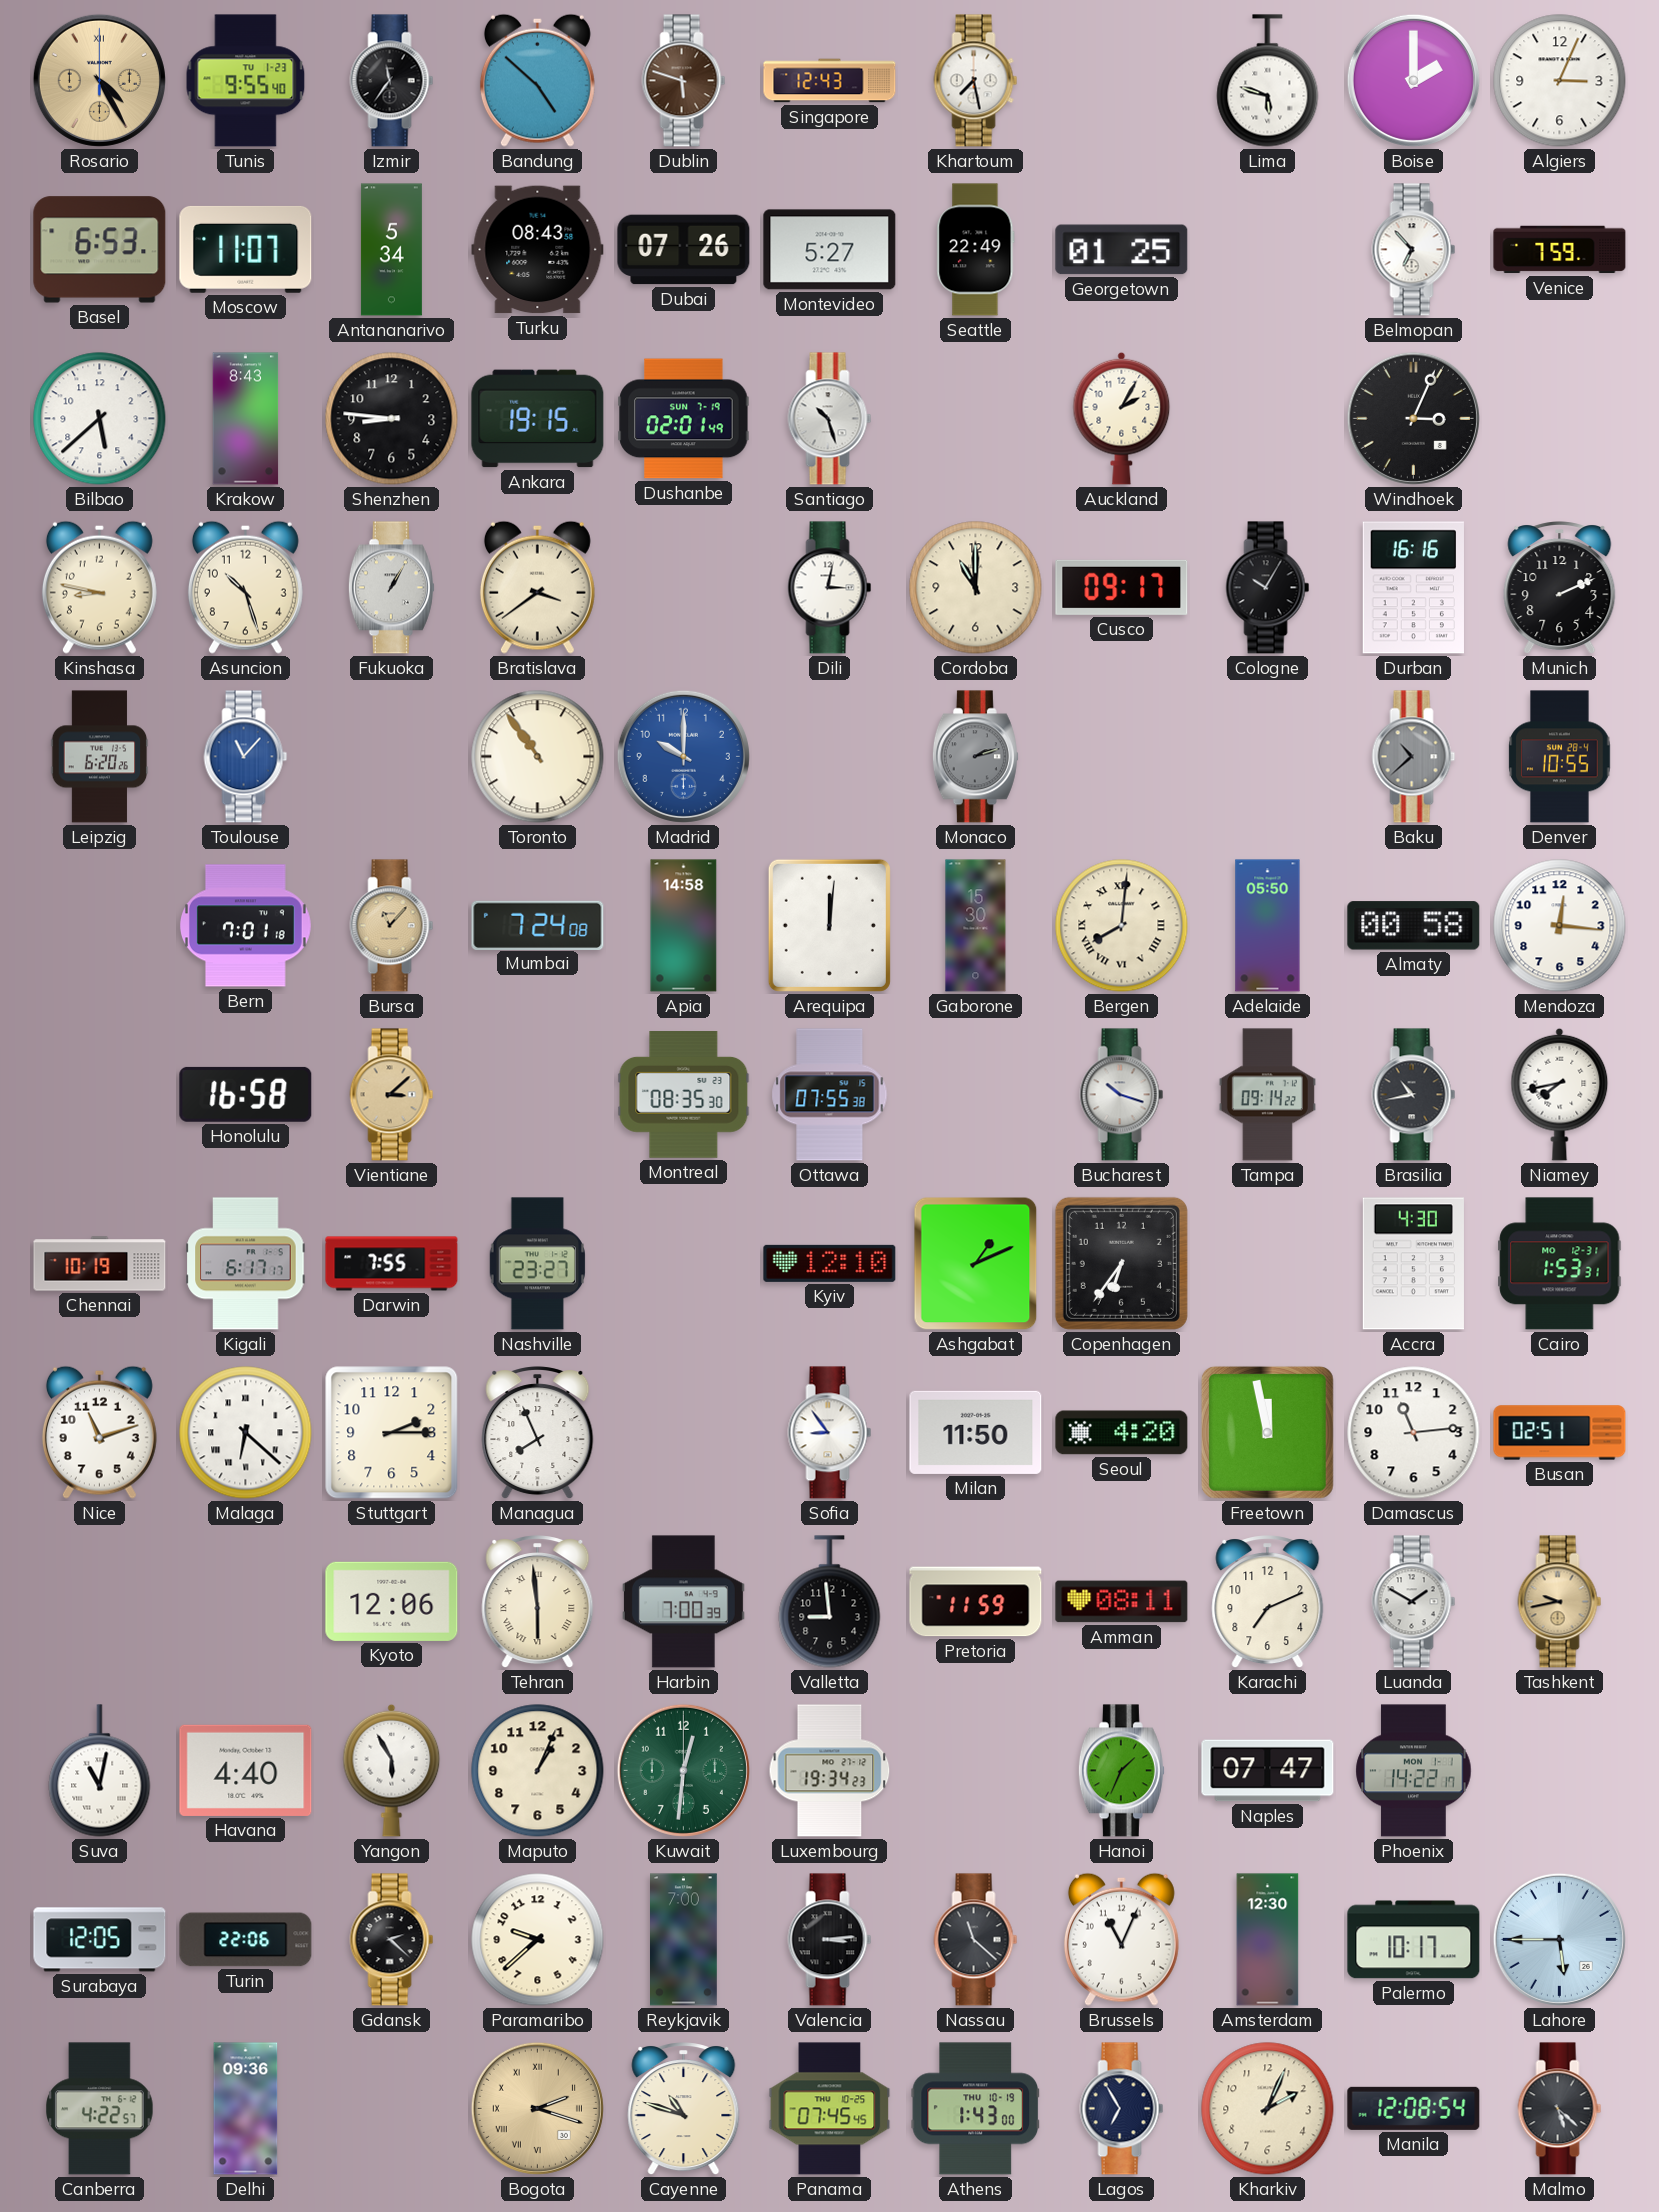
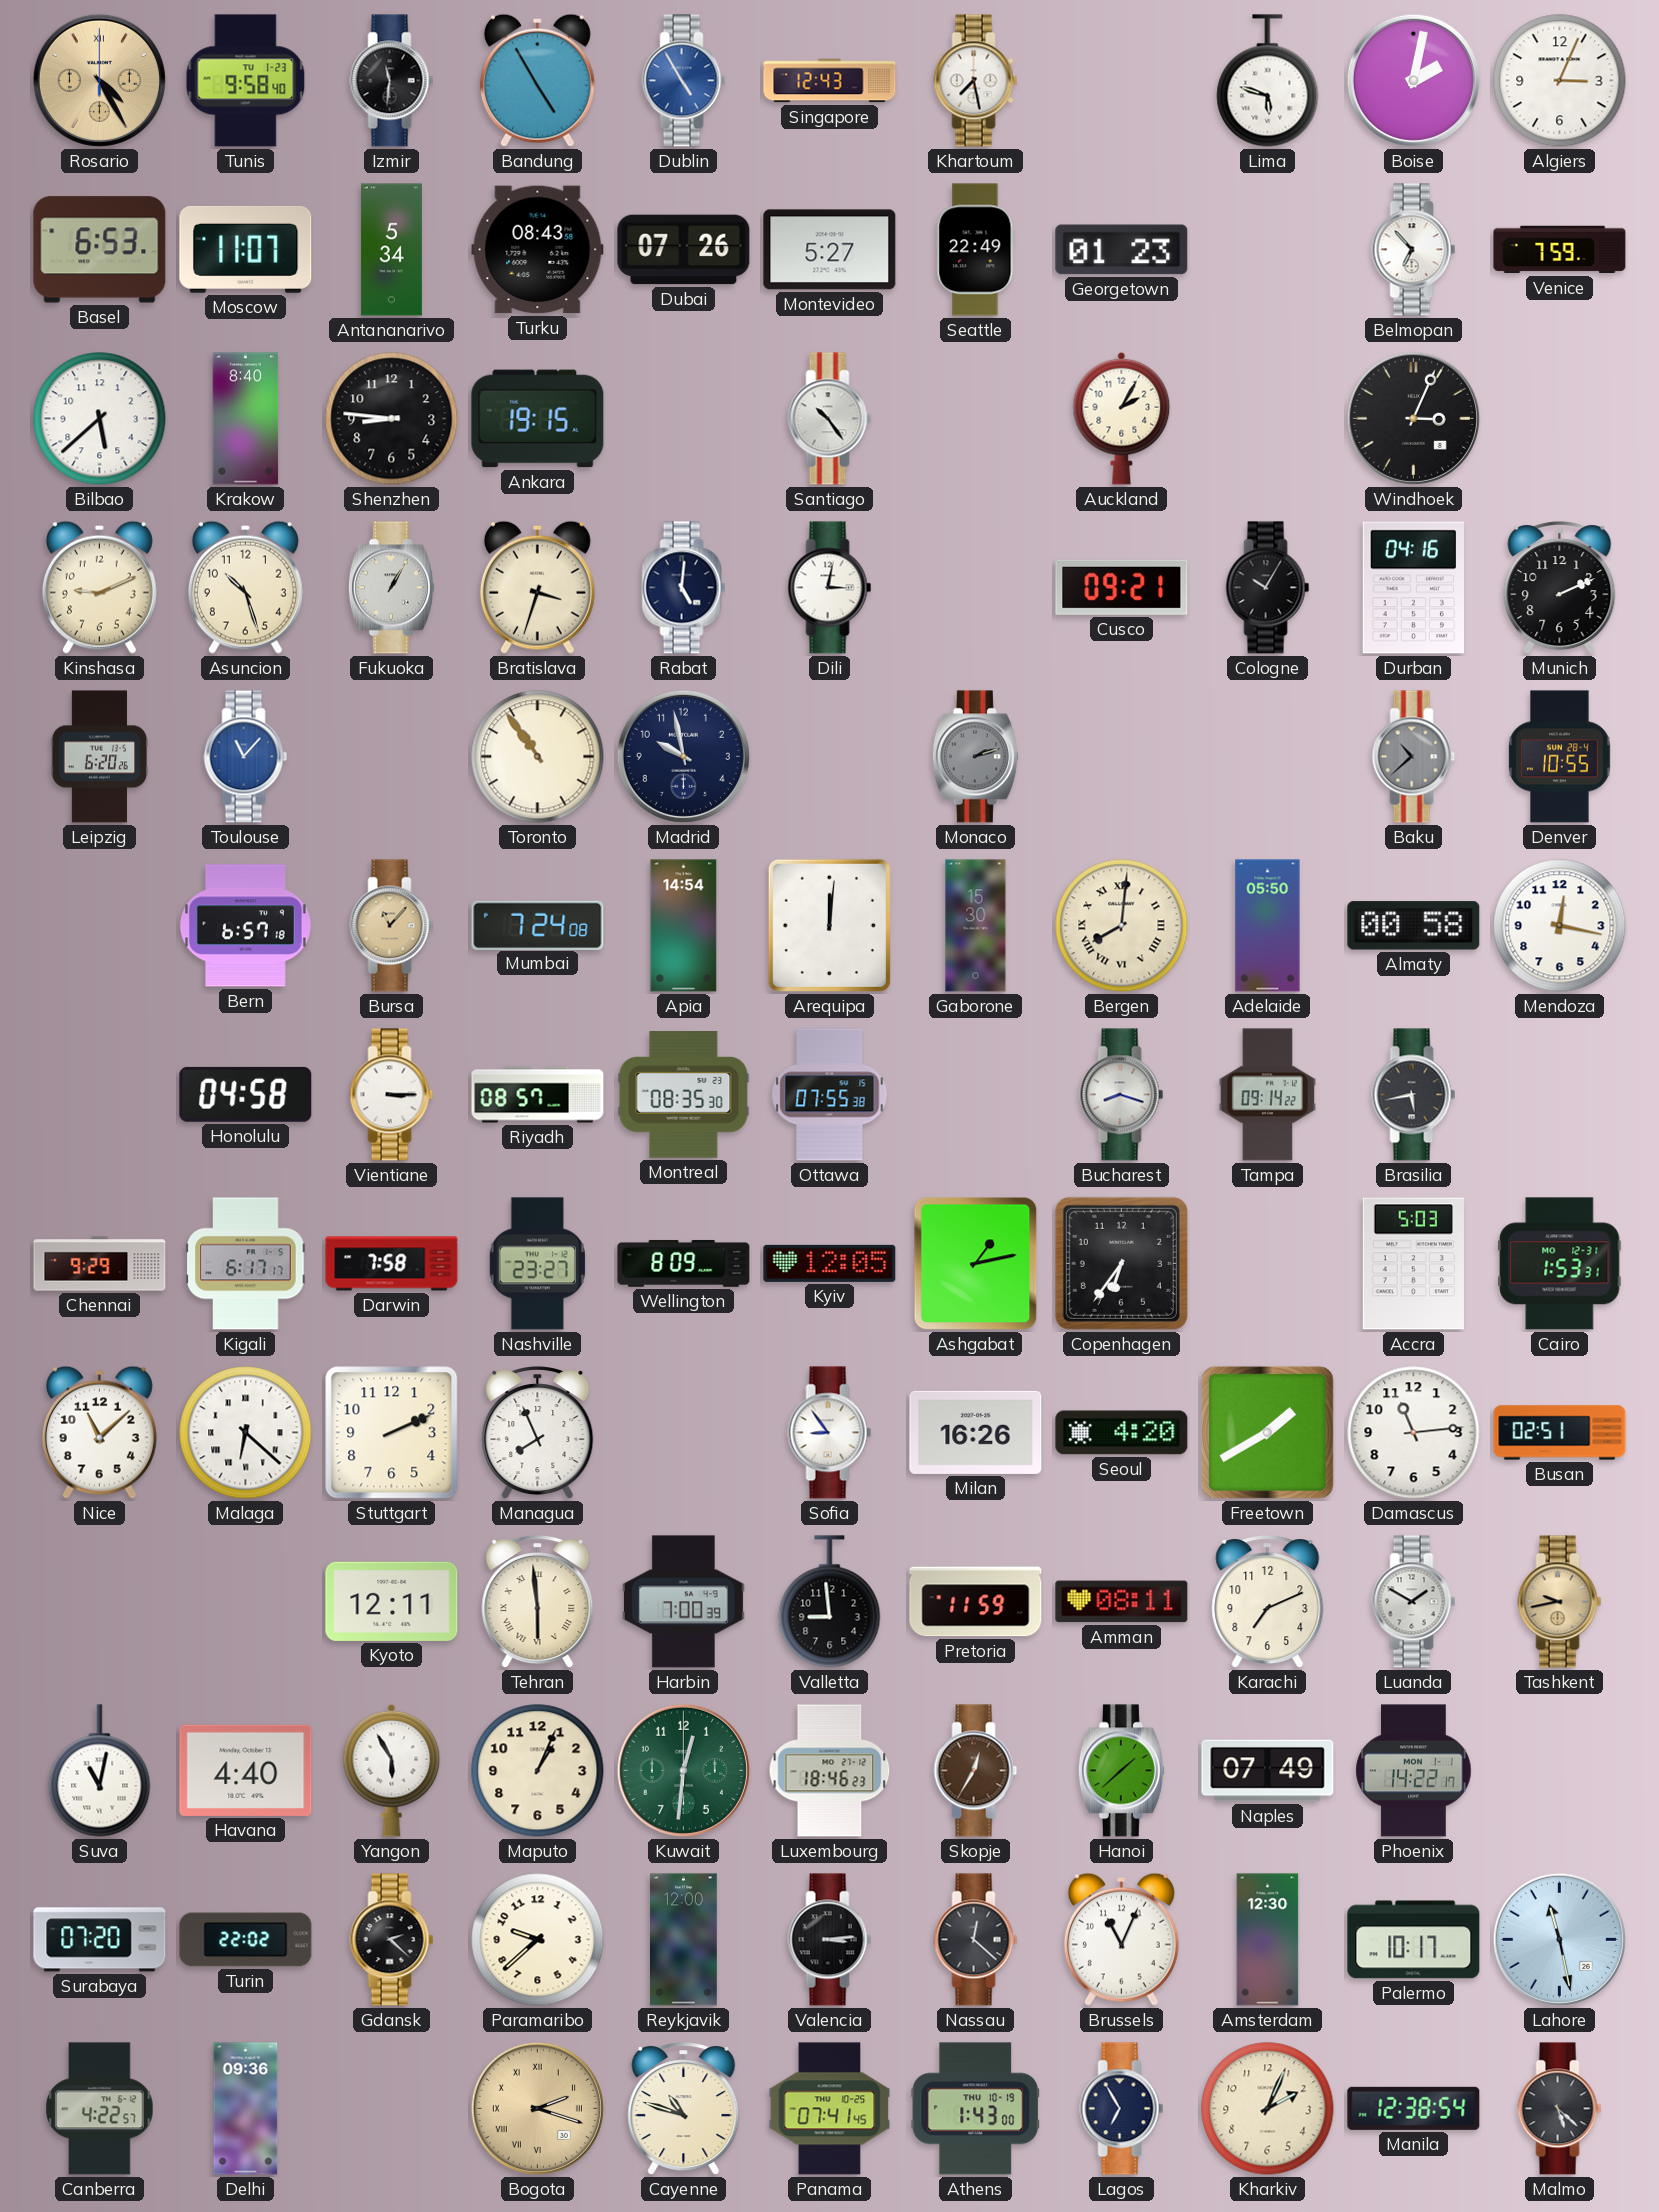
Tunis: 9:55 -> 9:58 (246, 81)
Izmir: 11:36 -> 11:31 (392, 81)
Bandung: 4:52 -> 4:55 (537, 80)
Dublin: 5:48 -> 4:55 (684, 81)
Dublin dial: brown -> blue (684, 81)
Boise: 2:00 -> 2:02 (1413, 80)
Georgetown: 01:25 -> 01:23 (1122, 250)
Krakow: 8:43 -> 8:40 (246, 419)
Dushanbe: 02:01 -> none (684, 419)
Santiago: 10:27 -> 10:24 (830, 419)
Kinshasa: 8:47 -> 9:11 (99, 587)
Bratislava: 3:39 -> 3:33 (537, 587)
Rabat: none -> 5:01 (684, 588)
Cordoba: 11:00 -> none (976, 588)
Cusco: 09:17 -> 09:21 (1122, 587)
Durban: 16:16 -> 04:16 (1413, 588)
Madrid: 10:00 -> 9:58 (683, 756)
Madrid dial: blue -> navy (683, 756)
Bern: 7:01 -> 6:57 (245, 926)
Apia: 14:58 -> 14:54 (684, 926)
Mendoza: 12:16 -> 12:17 (1560, 926)
Honolulu: 16:58 -> 04:58 (246, 1094)
Vientiane: 3:08 -> 3:15 (392, 1095)
Vientiane dial: champagne -> white (392, 1095)
Riyadh: none -> 08:57 (538, 1095)
Bucharest: 10:18 -> 8:18 (1122, 1095)
Brasilia: 10:43 -> 5:43 (1414, 1095)
Niamey: 7:43 -> none (1560, 1094)
Chennai: 10:19 -> 9:29 (100, 1264)
Darwin: 7:55 -> 7:58 (392, 1264)
Wellington: none -> 8:09 (684, 1264)
Kyiv: 12:10 -> 12:05 (830, 1263)
Ashgabat: 1:11 -> 1:13 (976, 1264)
Accra: 4:30 -> 5:03 (1413, 1264)
Nice: 11:12 -> 11:08 (99, 1432)
Stuttgart: 2:15 -> 2:11 (392, 1433)
Milan: 11:50 -> 16:26 (976, 1432)
Freetown: 11:58 -> 1:40 (1267, 1432)
Kyoto: 12:06 -> 12:11 (392, 1601)
Luxembourg: 19:34 -> 18:46 (830, 1771)
Skopje: none -> 12:35 (976, 1771)
Hanoi: 1:34 -> 1:38 (1121, 1771)
Naples: 07:47 -> 07:49 (1268, 1771)
Surabaya: 12:05 -> 07:20 (100, 1940)
Turin: 22:06 -> 22:02 (246, 1940)
Reykjavik: 7:00 -> 12:00 (684, 1940)
Nassau: 11:22 -> 12:22 (976, 1940)
Lahore: 5:45 -> 11:28 (1559, 1939)
Panama: 07:45 -> 07:41 (830, 2109)
Manila: 12:08 -> 12:38 (1414, 2108)
